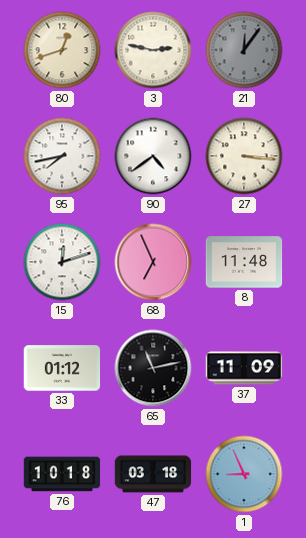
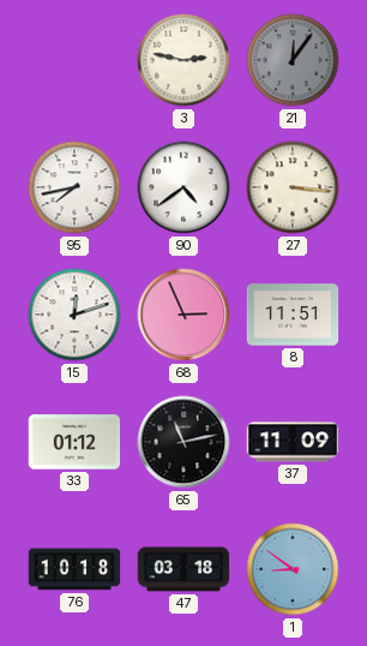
80: 12:42 -> none (62, 50)
68: 6:56 -> 2:56 (183, 315)
8: 11:48 -> 11:51 (293, 315)
1: 8:56 -> 8:51 (293, 569)
